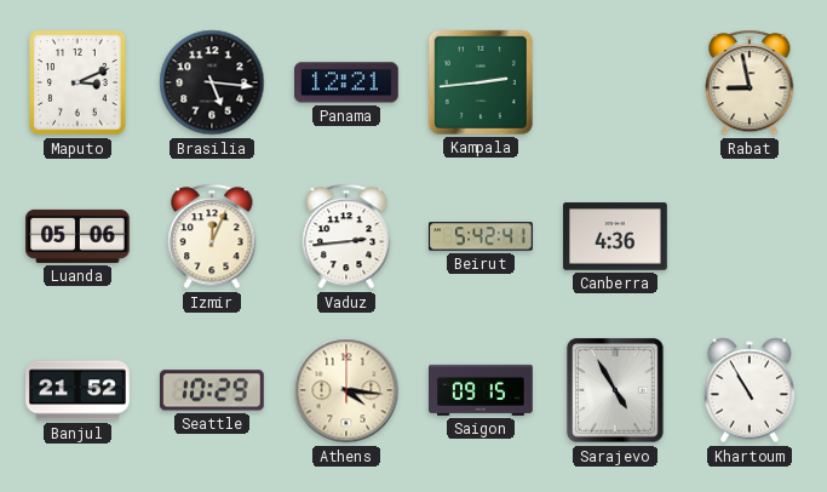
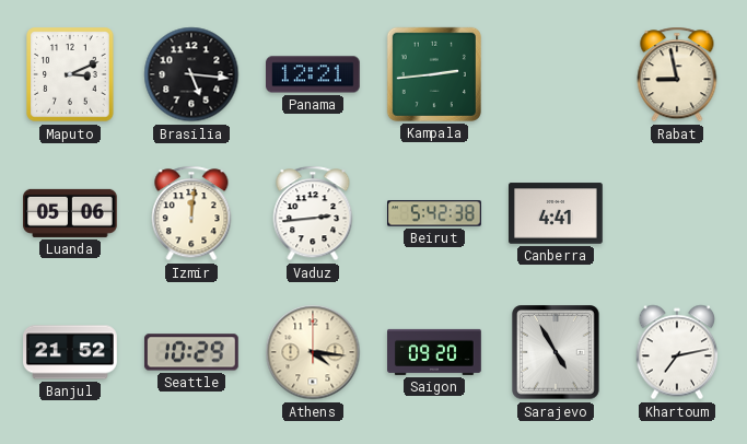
Izmir: 12:04 -> 12:01 (191, 213)
Beirut: 5:42:41 -> 5:42:38 (434, 213)
Canberra: 4:36 -> 4:41 (557, 213)
Saigon: 09:15 -> 09:20 (434, 352)
Khartoum: 10:55 -> 7:13 (676, 352)
